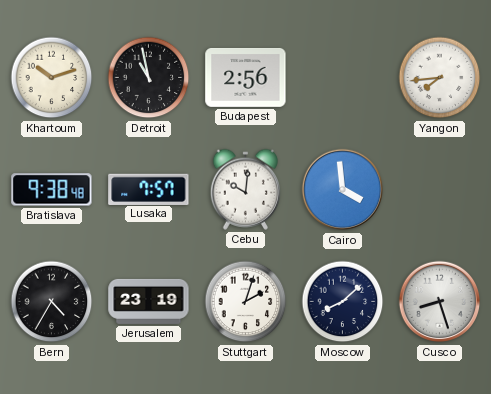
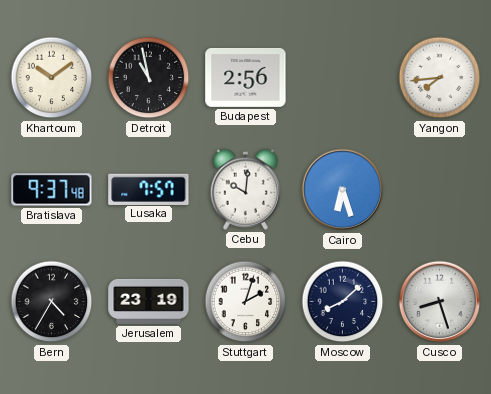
Khartoum: 10:12 -> 10:09 (52, 78)
Bratislava: 9:38 -> 9:37 (52, 190)
Cairo: 3:59 -> 6:27 (343, 190)
